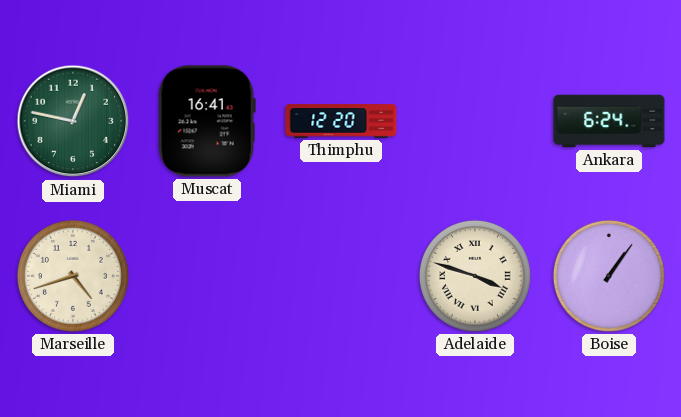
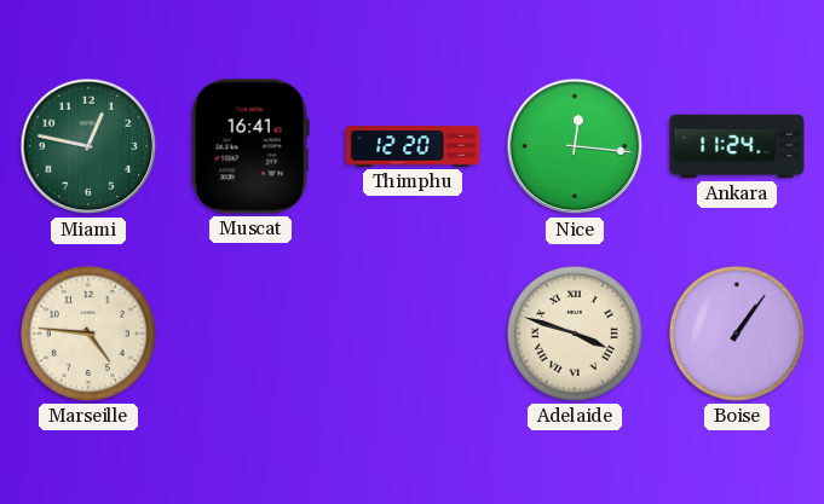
Nice: none -> 12:16 (575, 146)
Ankara: 6:24 -> 11:24 (737, 146)
Marseille: 4:42 -> 4:46 (88, 334)
